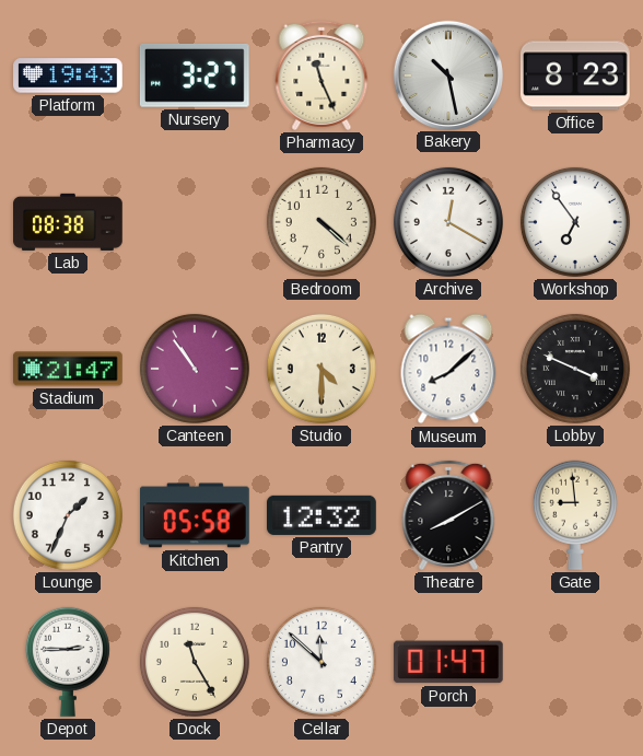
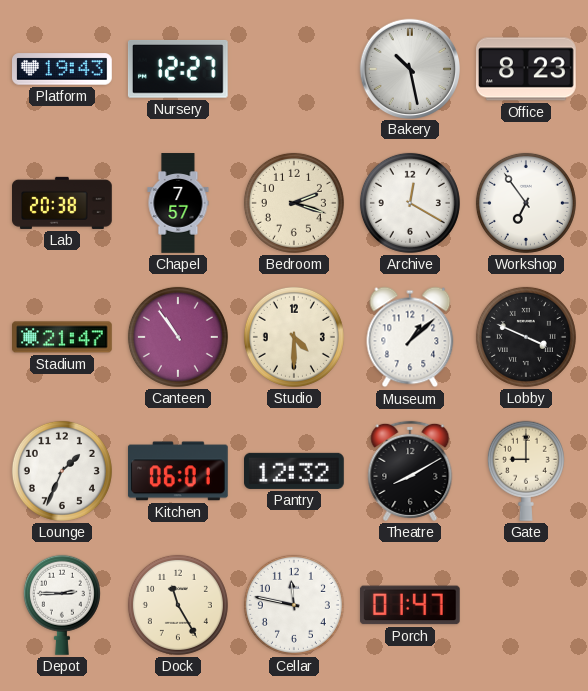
Nursery: 3:27 -> 12:27 (178, 69)
Pharmacy: 11:26 -> none (321, 75)
Lab: 08:38 -> 20:38 (63, 203)
Chapel: none -> 7:57 (178, 203)
Bedroom: 4:22 -> 2:18 (294, 203)
Museum: 8:08 -> 1:08 (410, 337)
Kitchen: 05:58 -> 06:01 (179, 471)
Gate: 8:59 -> 9:00 (526, 471)
Cellar: 11:52 -> 11:47 (294, 605)
